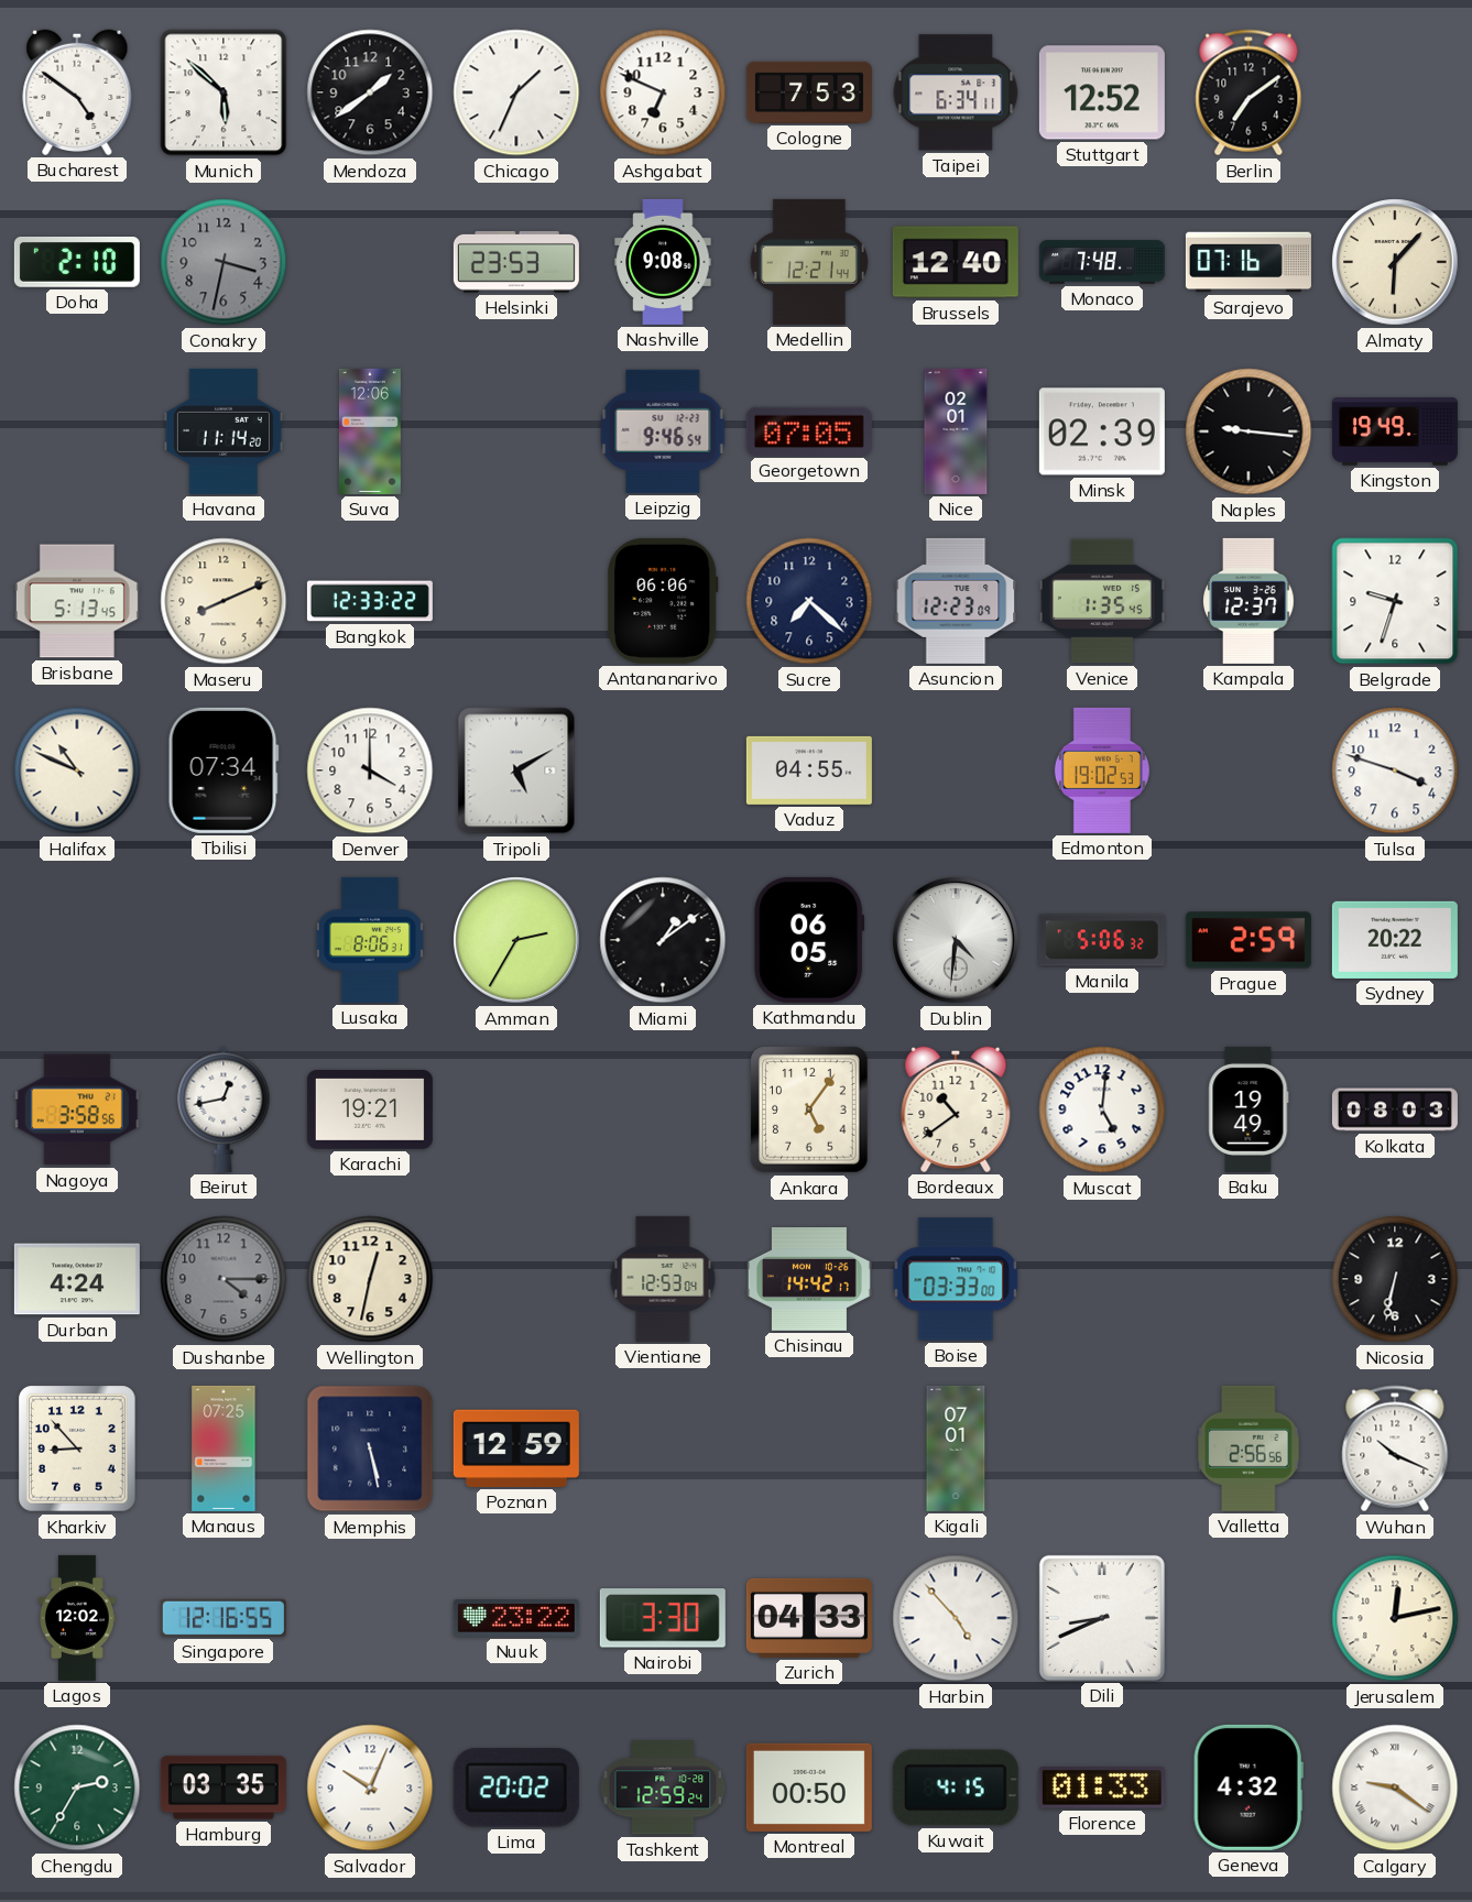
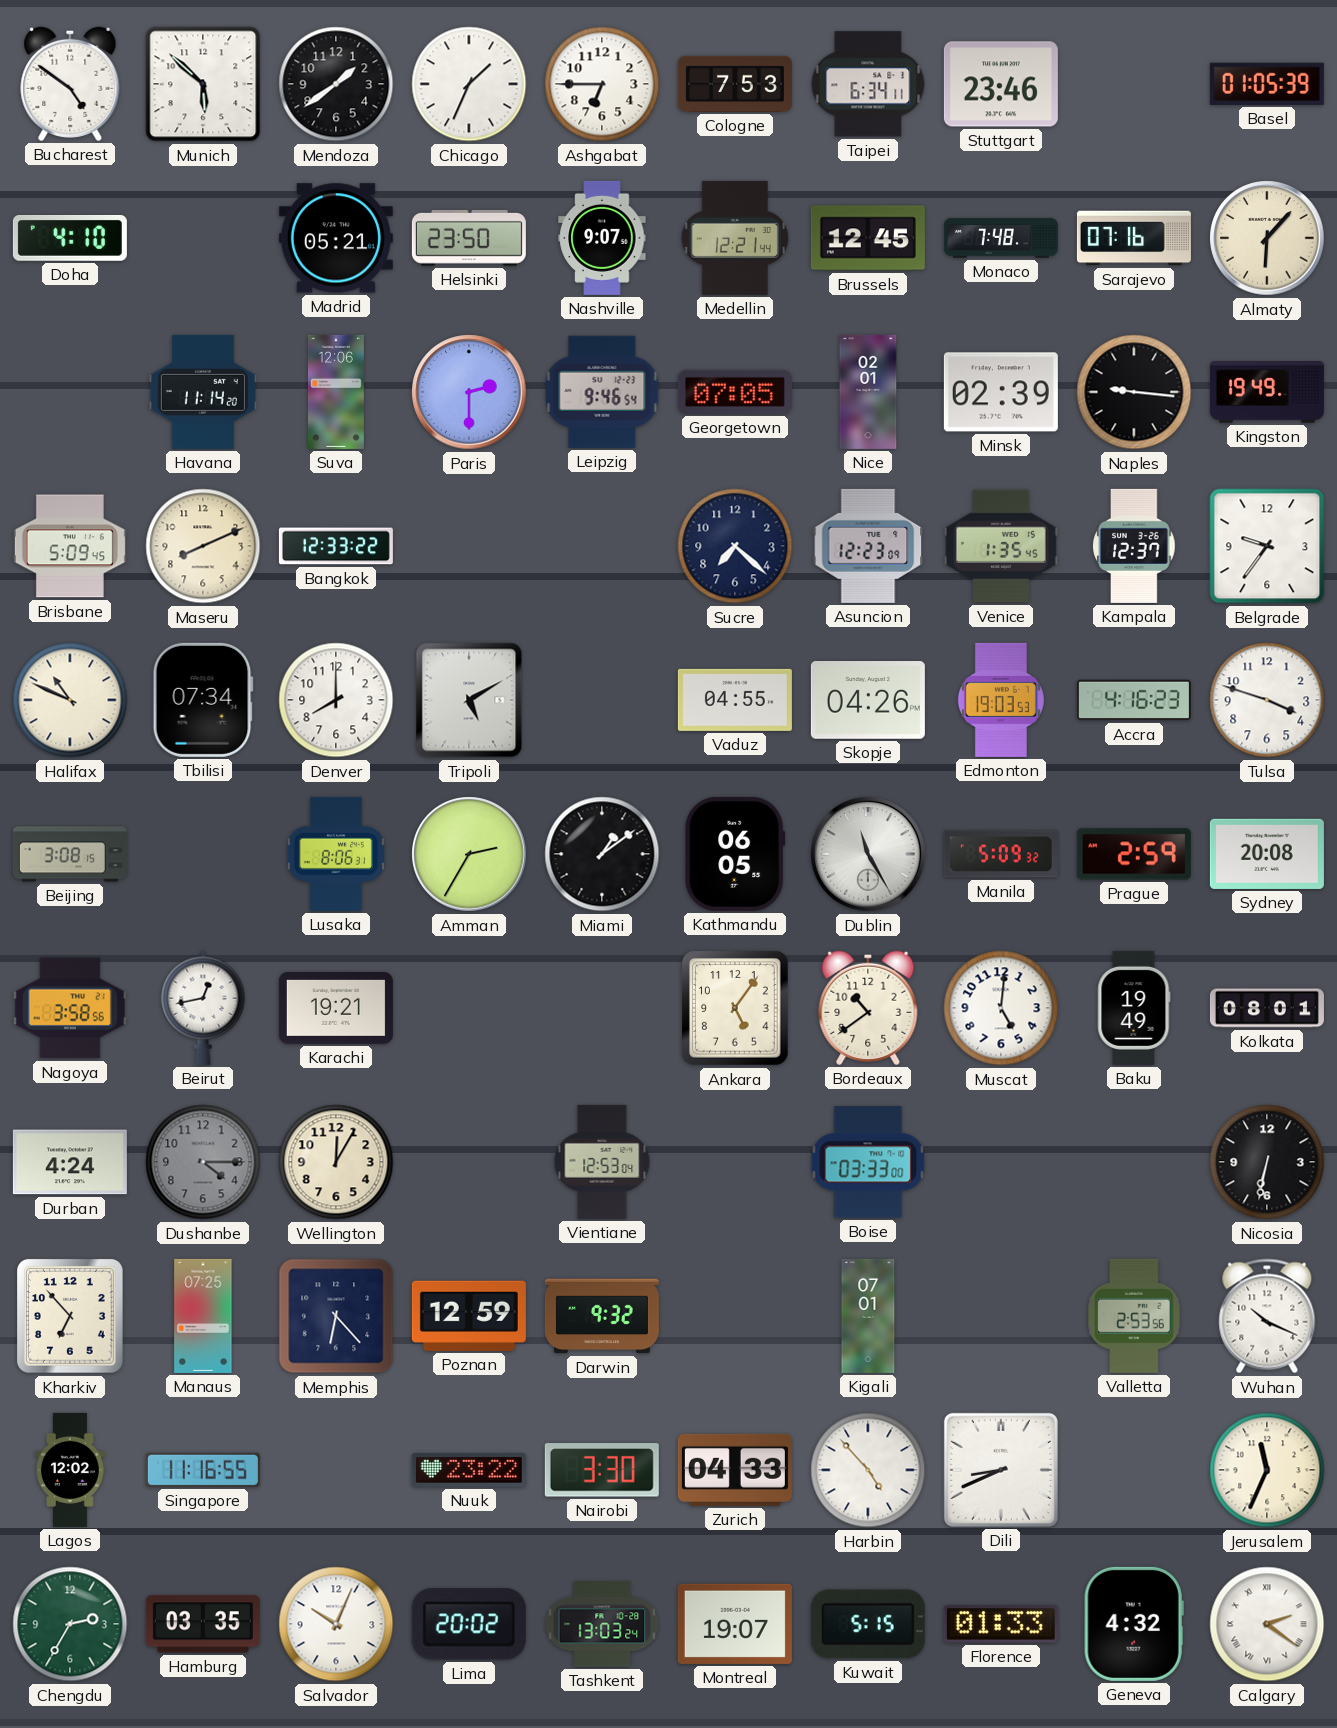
Ashgabat: 6:49 -> 6:45 (602, 84)
Stuttgart: 12:52 -> 23:46 (1001, 84)
Berlin: 7:09 -> none (1249, 92)
Basel: none -> 01:05 (1267, 84)
Doha: 2:10 -> 4:10 (70, 239)
Conakry: 3:32 -> none (223, 262)
Madrid: none -> 05:21 (336, 238)
Helsinki: 23:53 -> 23:50 (469, 238)
Nashville: 9:08 -> 9:07 (602, 238)
Brussels: 12:40 -> 12:45 (868, 238)
Paris: none -> 2:30 (469, 392)
Brisbane: 5:13 -> 5:09 (70, 546)
Antananarivo: 06:06 -> none (663, 601)
Belgrade: 9:33 -> 9:36 (1267, 546)
Denver: 4:00 -> 8:00 (336, 700)
Skopje: none -> 04:26 (868, 701)
Edmonton: 19:02 -> 19:03 (1001, 700)
Accra: none -> 4:16 (1134, 700)
Beijing: none -> 3:08 (70, 854)
Dublin: 4:31 -> 11:25 (868, 854)
Manila: 5:06 -> 5:09 (1001, 854)
Sydney: 20:22 -> 20:08 (1267, 854)
Kolkata: 08:03 -> 08:01 (1267, 1008)
Wellington: 12:32 -> 12:05 (336, 1162)
Chisinau: 14:42 -> none (809, 1279)
Kharkiv: 8:53 -> 6:53 (71, 1316)
Memphis: 5:28 -> 6:23 (336, 1316)
Darwin: none -> 9:32 (602, 1316)
Valletta: 2:56 -> 2:53 (1134, 1316)
Singapore: 12:16 -> 11:16 (203, 1470)
Jerusalem: 12:13 -> 11:34 (1267, 1470)
Tashkent: 12:59 -> 13:03 (602, 1624)
Montreal: 00:50 -> 19:07 (735, 1624)
Kuwait: 4:15 -> 5:15 (868, 1624)
Calgary: 9:21 -> 2:21 (1267, 1624)
